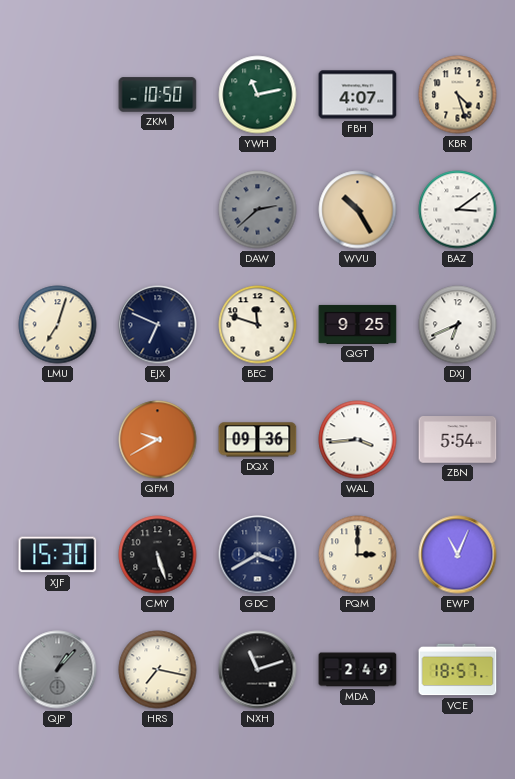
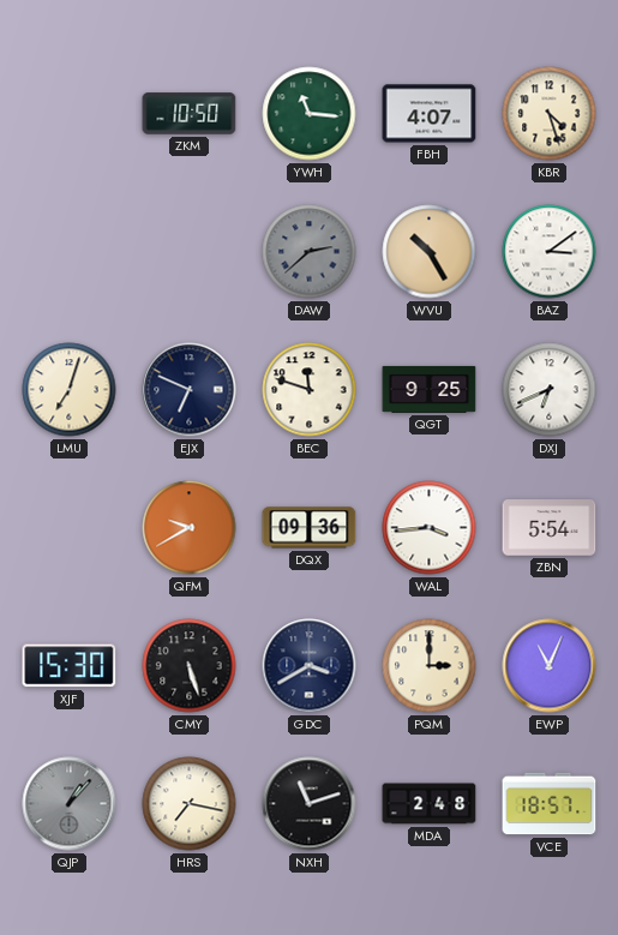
YWH: 11:13 -> 11:16 (310, 114)
MDA: 2:49 -> 2:48 (430, 804)
